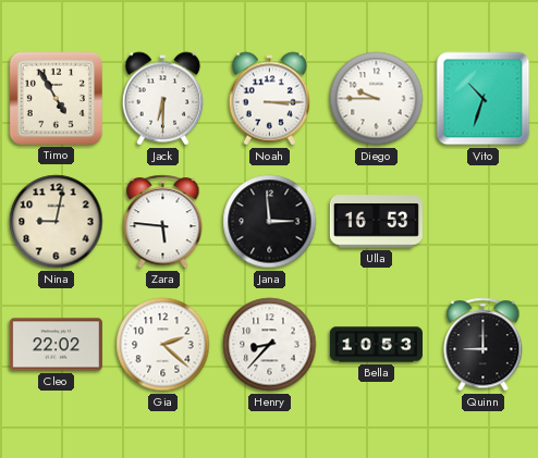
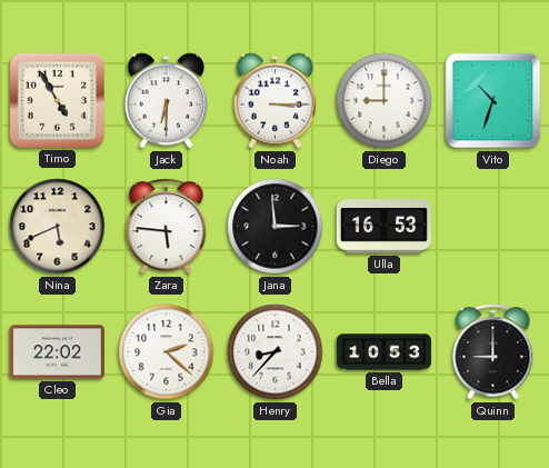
Diego: 9:45 -> 9:00 (385, 101)
Nina: 9:02 -> 5:41 (58, 227)
